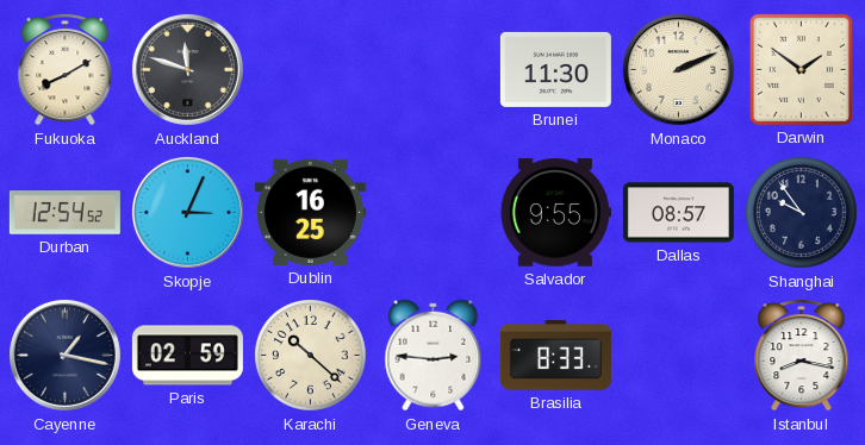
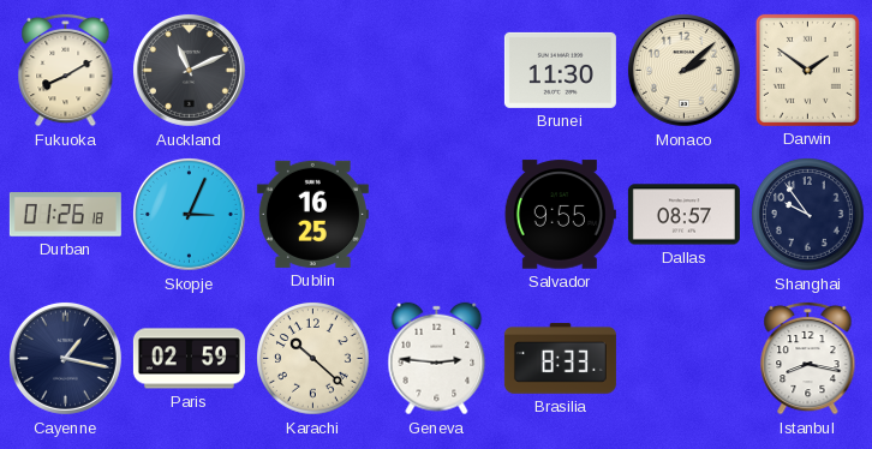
Auckland: 11:48 -> 11:11 (189, 70)
Monaco: 2:11 -> 2:08 (683, 70)
Durban: 12:54 -> 01:26 (65, 215)
